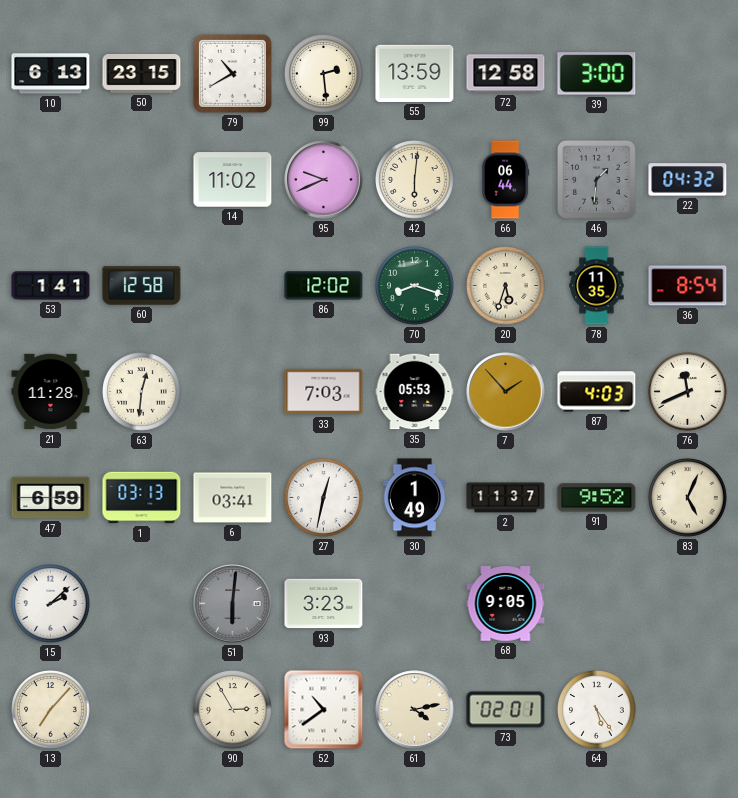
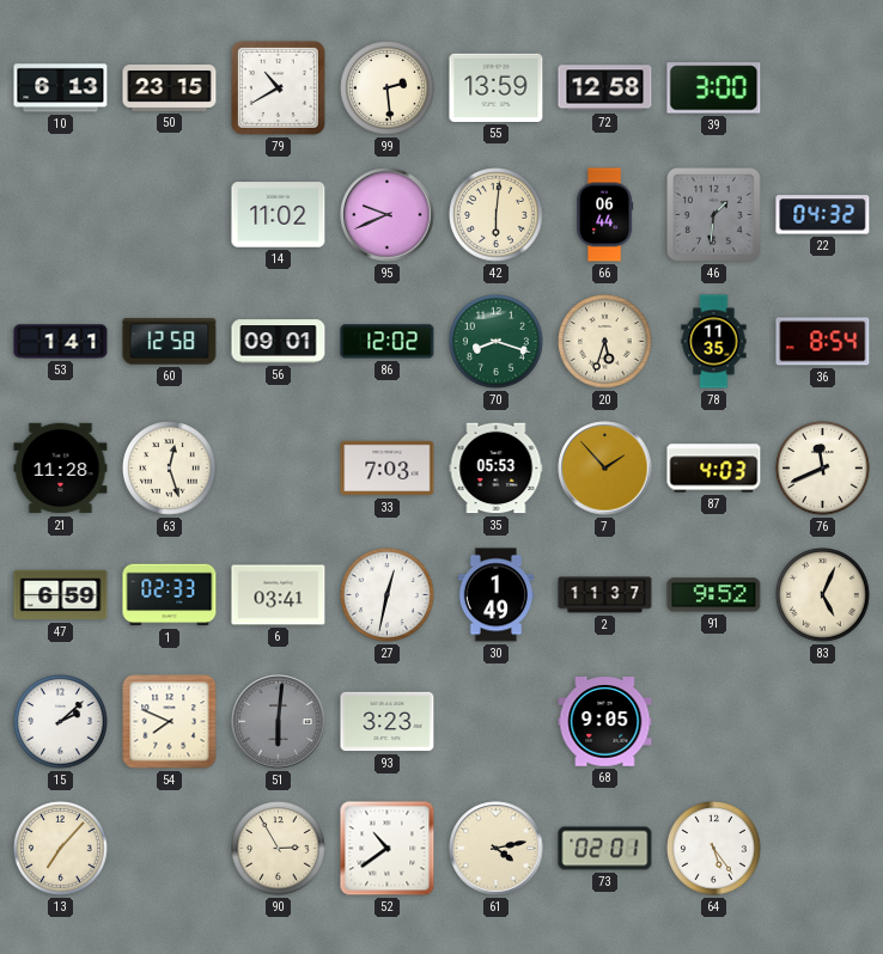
56: none -> 09:01 (279, 342)
63: 12:31 -> 12:27 (170, 469)
1: 03:13 -> 02:33 (170, 595)
54: none -> 7:49 (170, 722)
